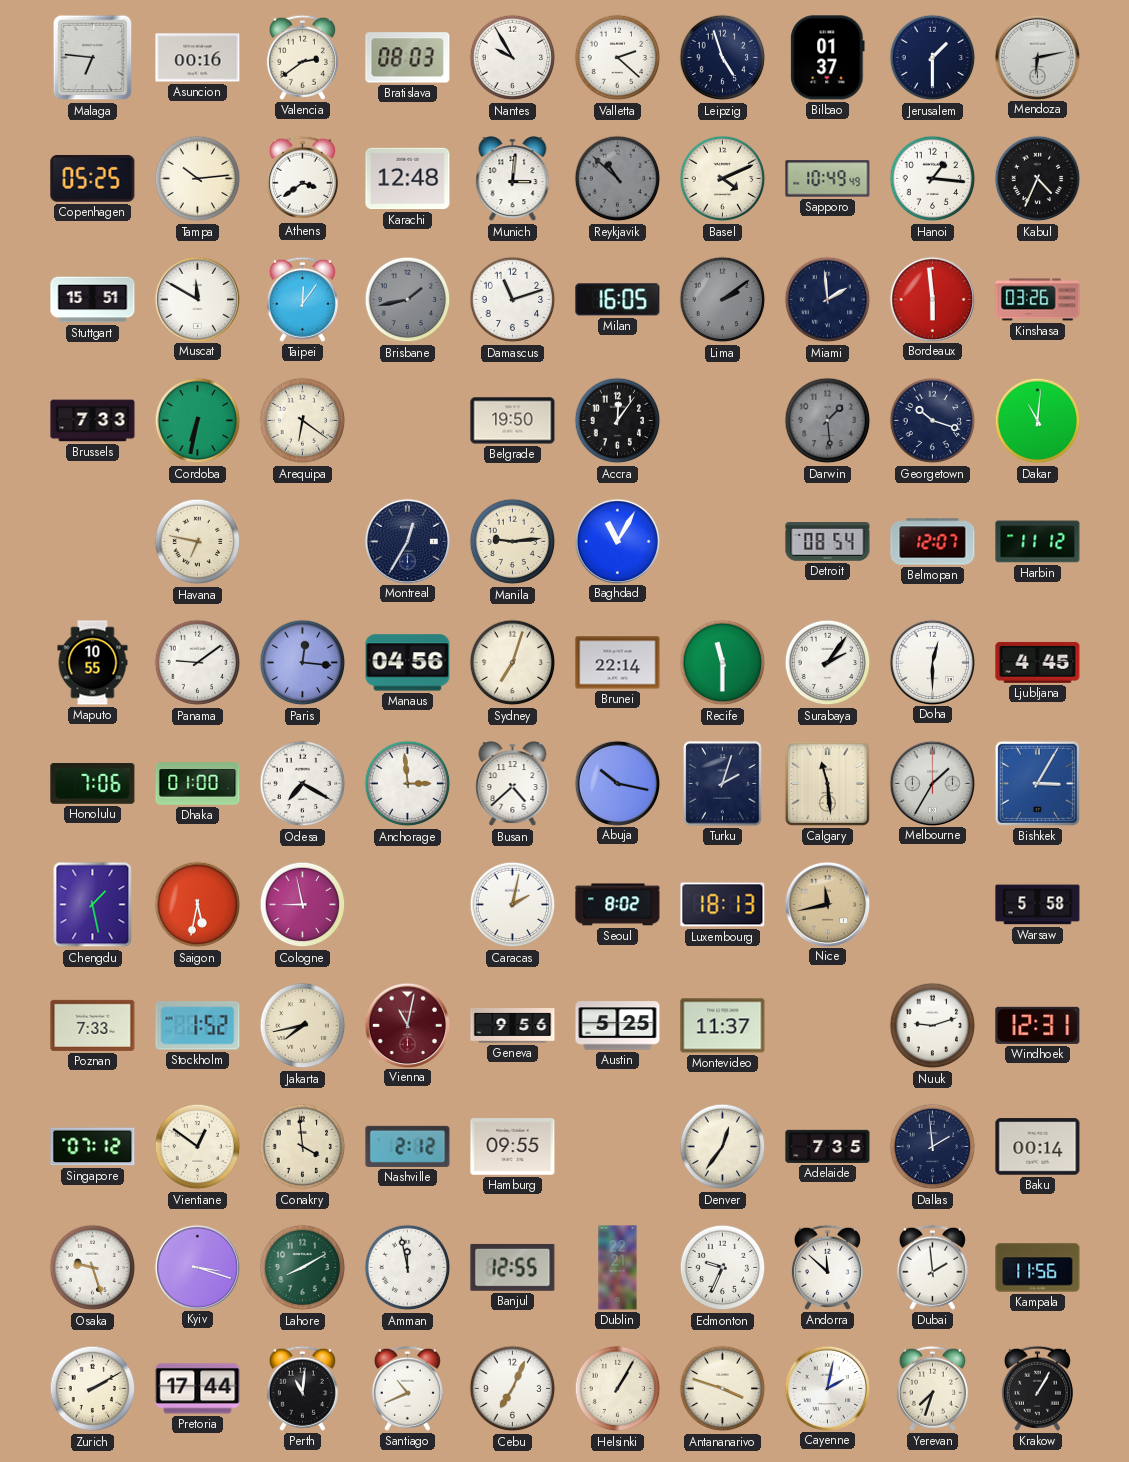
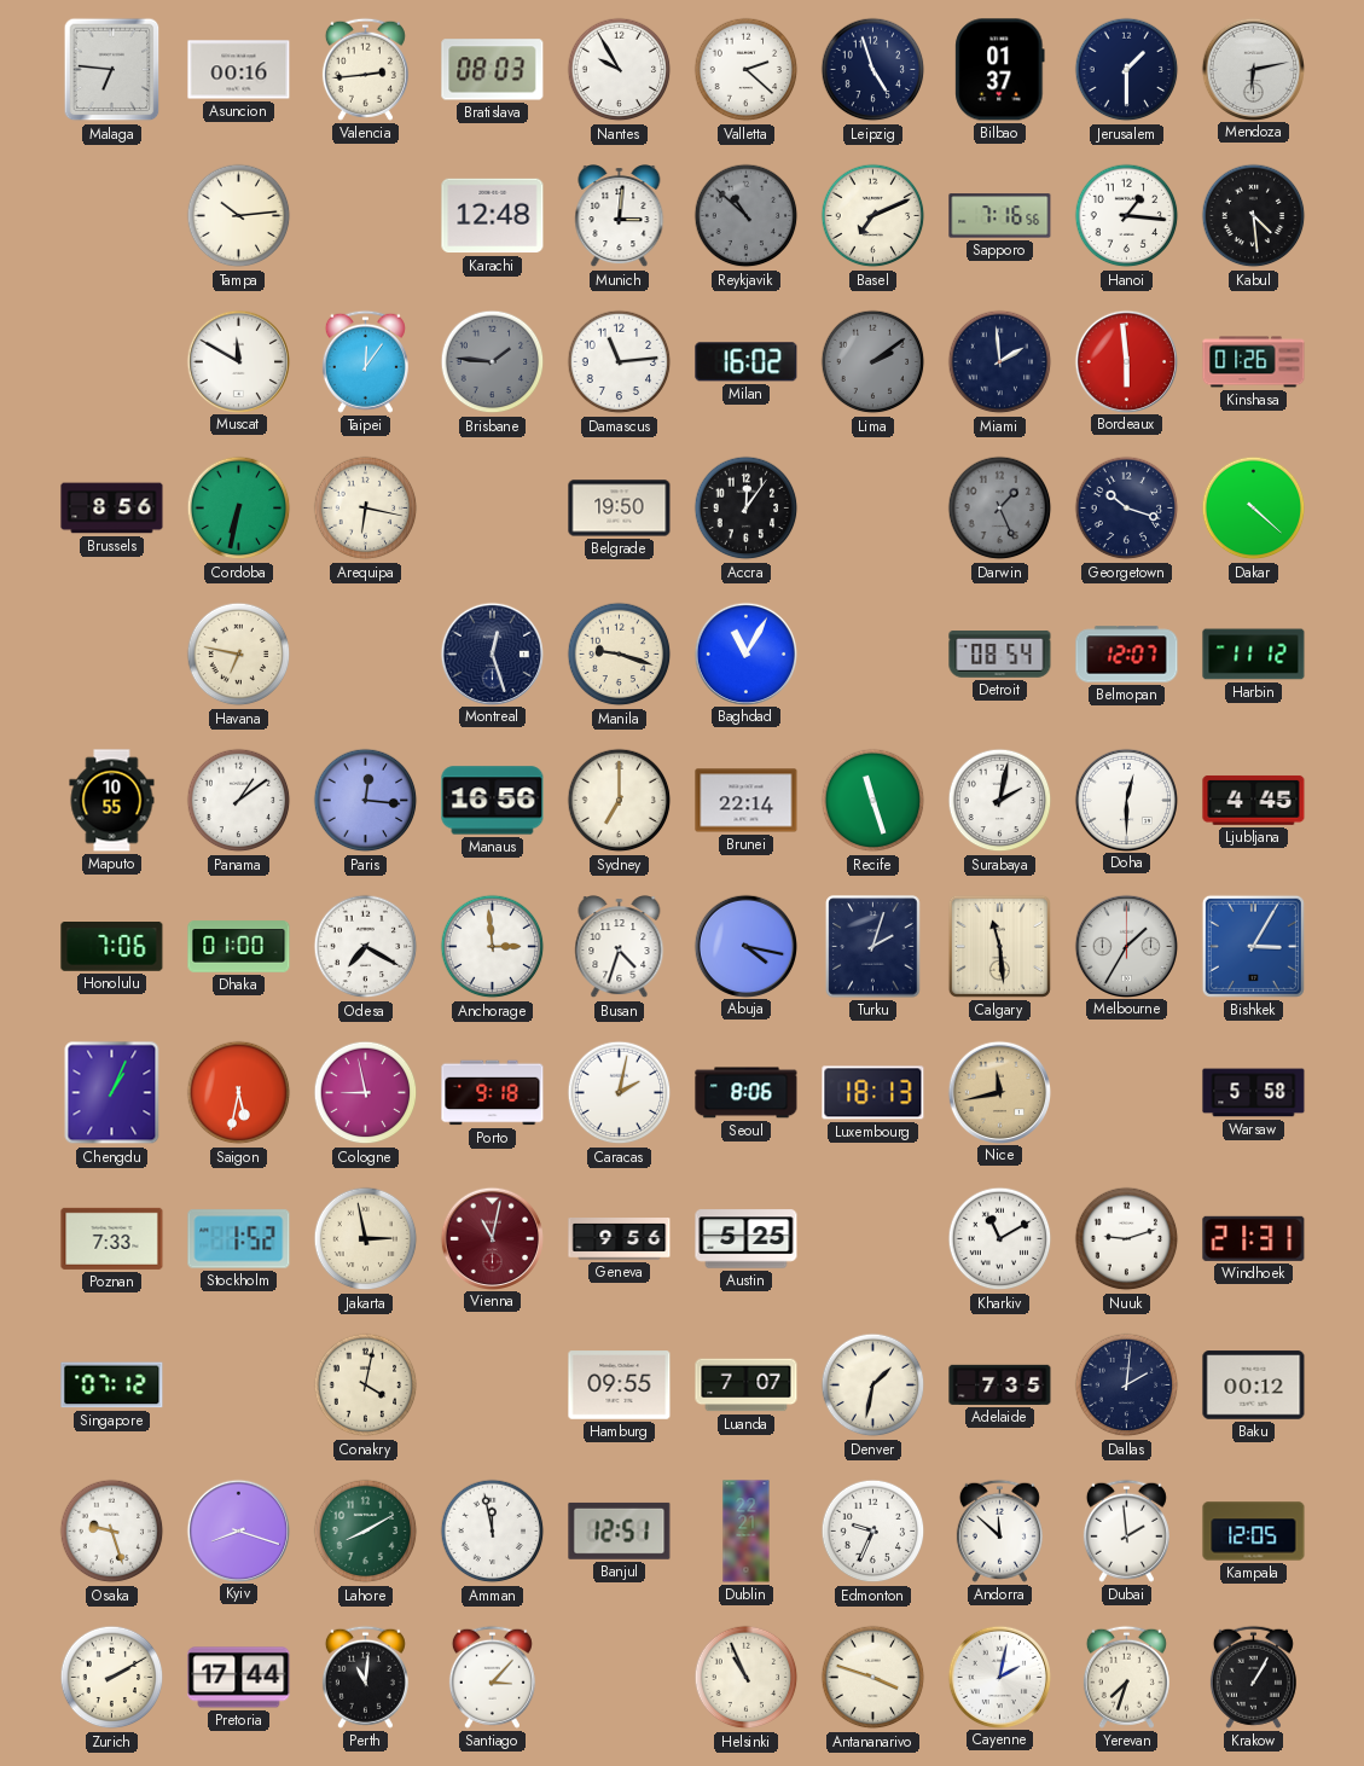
Valencia: 2:39 -> 2:44 (365, 69)
Copenhagen: 05:25 -> none (93, 178)
Athens: 3:39 -> none (302, 178)
Basel: 4:11 -> 7:11 (873, 216)
Sapporo: 10:49 -> 7:16 (1000, 216)
Kabul: 4:34 -> 4:29 (1254, 216)
Stuttgart: 15:51 -> none (93, 300)
Brisbane: 1:43 -> 1:46 (493, 362)
Damascus: 11:12 -> 11:14 (620, 362)
Milan: 16:05 -> 16:02 (747, 362)
Kinshasa: 03:26 -> 01:26 (1254, 362)
Brussels: 7:33 -> 8:56 (112, 509)
Arequipa: 6:21 -> 6:17 (366, 509)
Darwin: 1:29 -> 1:26 (1000, 509)
Dakar: 11:01 -> 4:22 (1254, 509)
Montreal: 12:35 -> 12:27 (492, 653)
Manila: 9:14 -> 9:18 (620, 655)
Panama: 9:09 -> 1:09 (239, 801)
Manaus: 04:56 -> 16:56 (493, 801)
Sydney: 7:03 -> 7:00 (620, 801)
Recife: 11:30 -> 11:27 (873, 801)
Surabaya: 2:06 -> 2:02 (1000, 801)
Busan: 4:38 -> 4:33 (620, 947)
Abuja: 10:17 -> 4:17 (745, 946)
Chengdu: 1:28 -> 1:04 (112, 1093)
Porto: none -> 9:18 (493, 1093)
Seoul: 8:02 -> 8:06 (747, 1093)
Jakarta: 7:43 -> 2:58 (366, 1239)
Montevideo: 11:37 -> none (723, 1026)
Kharkiv: none -> 11:10 (1000, 1239)
Windhoek: 12:31 -> 21:31 (1254, 1238)
Vientiane: 12:51 -> none (198, 1147)
Conakry: 3:59 -> 4:02 (366, 1386)
Nashville: 2:12 -> none (408, 1146)
Luanda: none -> 7:07 (747, 1386)
Denver: 12:36 -> 1:32 (873, 1386)
Dallas: 1:59 -> 2:01 (1127, 1386)
Baku: 00:14 -> 00:12 (1254, 1386)
Kyiv: 3:18 -> 8:18 (238, 1530)
Banjul: 12:55 -> 12:51 (620, 1530)
Kampala: 11:56 -> 12:05 (1254, 1532)
Santiago: 10:41 -> 3:07 (492, 1677)
Cebu: 7:04 -> none (513, 1389)
Helsinki: 1:05 -> 10:56 (747, 1678)
